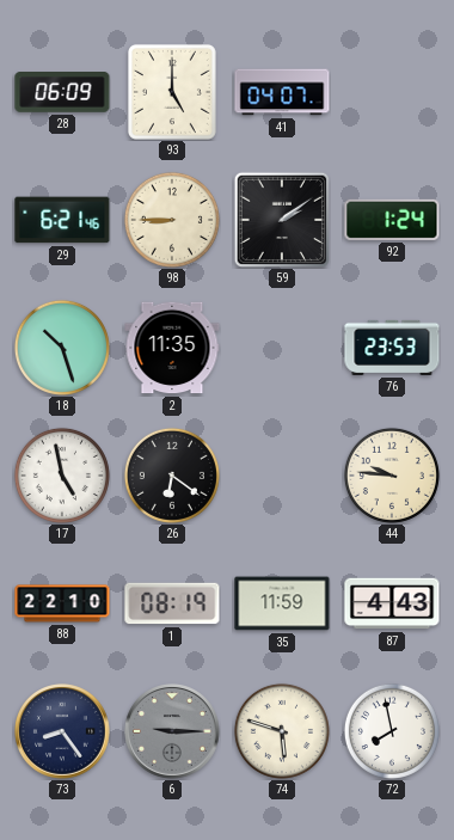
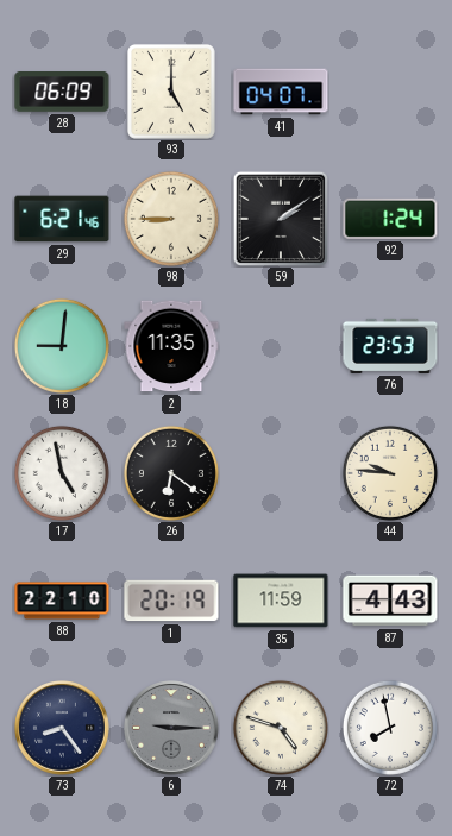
18: 10:27 -> 9:01 (62, 346)
1: 08:19 -> 20:19 (171, 601)
74: 5:48 -> 4:48 (281, 728)
